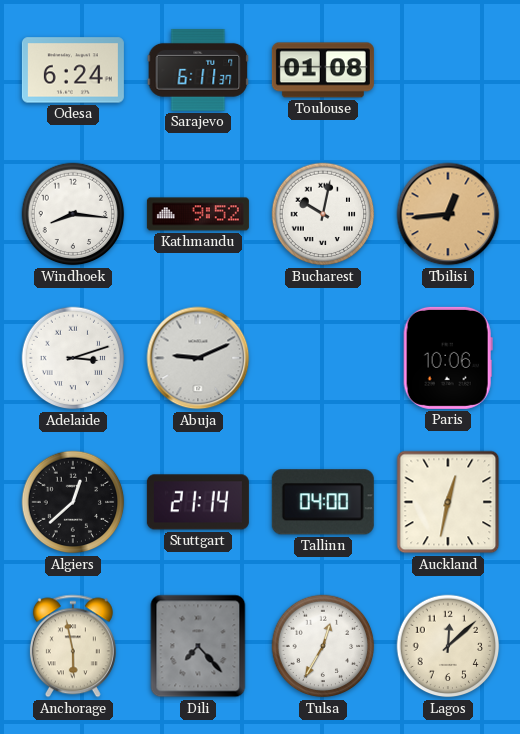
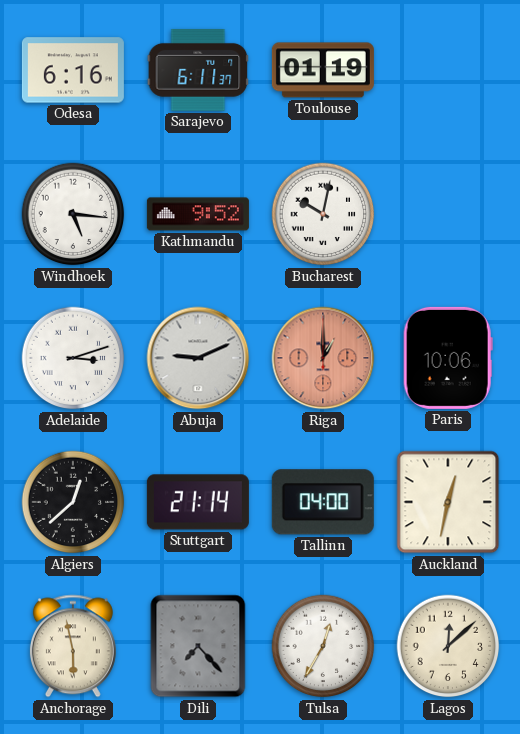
Odesa: 6:24 -> 6:16 (73, 70)
Toulouse: 01:08 -> 01:19 (323, 70)
Windhoek: 8:16 -> 5:16 (73, 214)
Tbilisi: 12:44 -> none (448, 214)
Riga: none -> 1:00 (323, 358)
